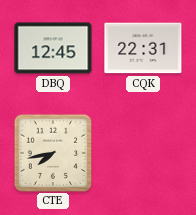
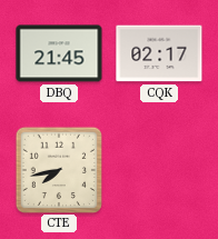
DBQ: 12:45 -> 21:45 (59, 53)
CQK: 22:31 -> 02:17 (159, 53)
